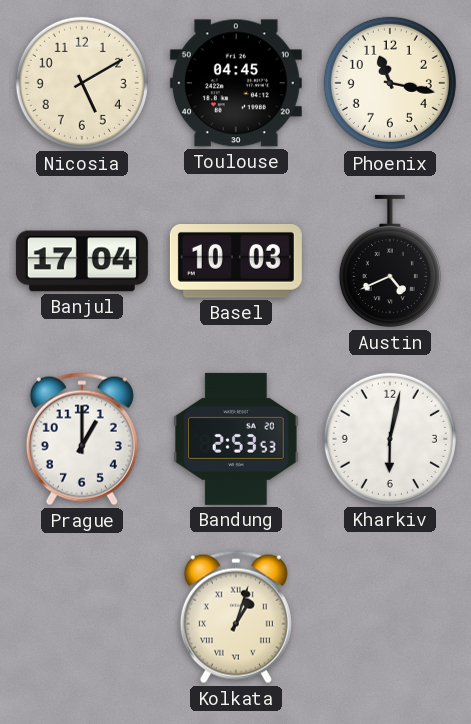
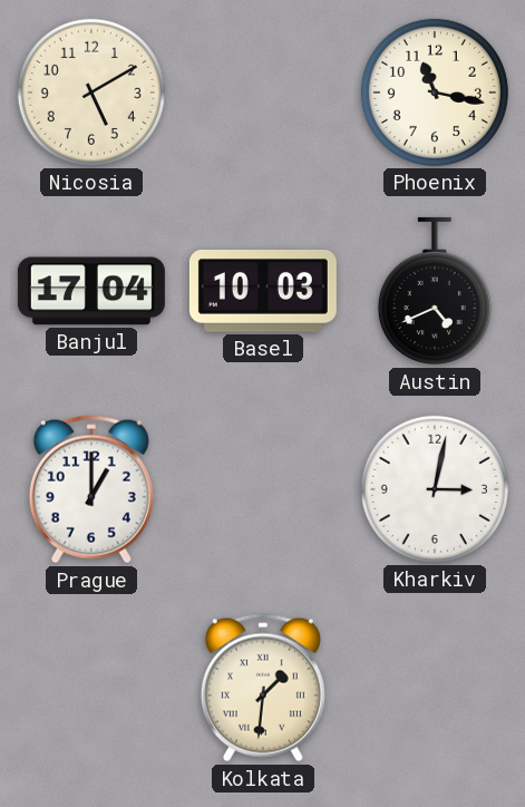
Toulouse: 04:45 -> none (236, 83)
Bandung: 2:53 -> none (237, 439)
Kharkiv: 6:02 -> 3:02 (435, 489)
Kolkata: 1:03 -> 1:31 (263, 688)
